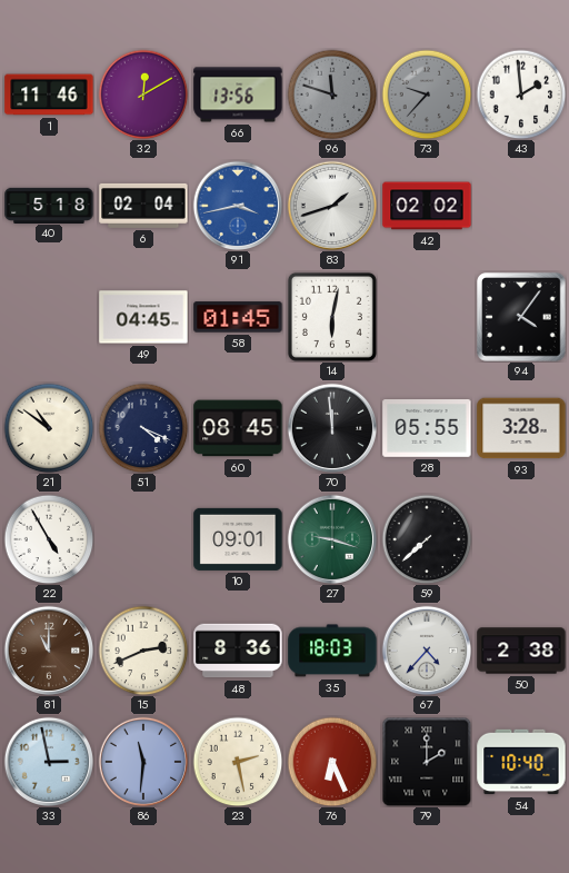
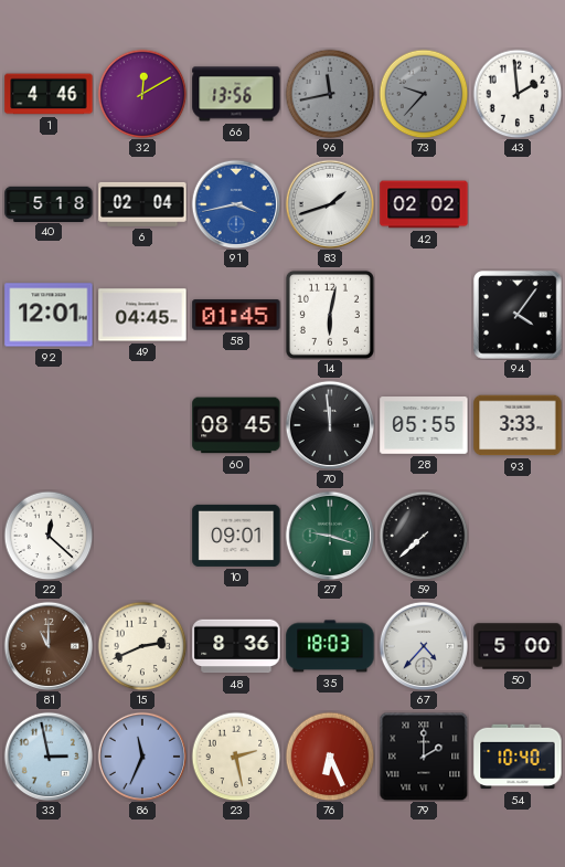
1: 11:46 -> 4:46 (49, 94)
96: 11:48 -> 11:43 (330, 94)
92: none -> 12:01 (49, 315)
21: 10:51 -> none (49, 428)
51: 4:19 -> none (143, 428)
93: 3:28 -> 3:33 (518, 425)
22: 4:55 -> 12:22 (49, 536)
50: 2:38 -> 5:00 (518, 646)
86: 11:31 -> 11:34 (142, 757)
